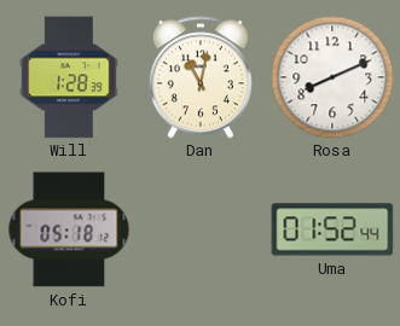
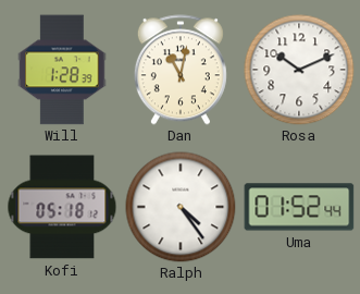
Rosa: 8:11 -> 10:11 (299, 70)
Ralph: none -> 4:24 (181, 207)
